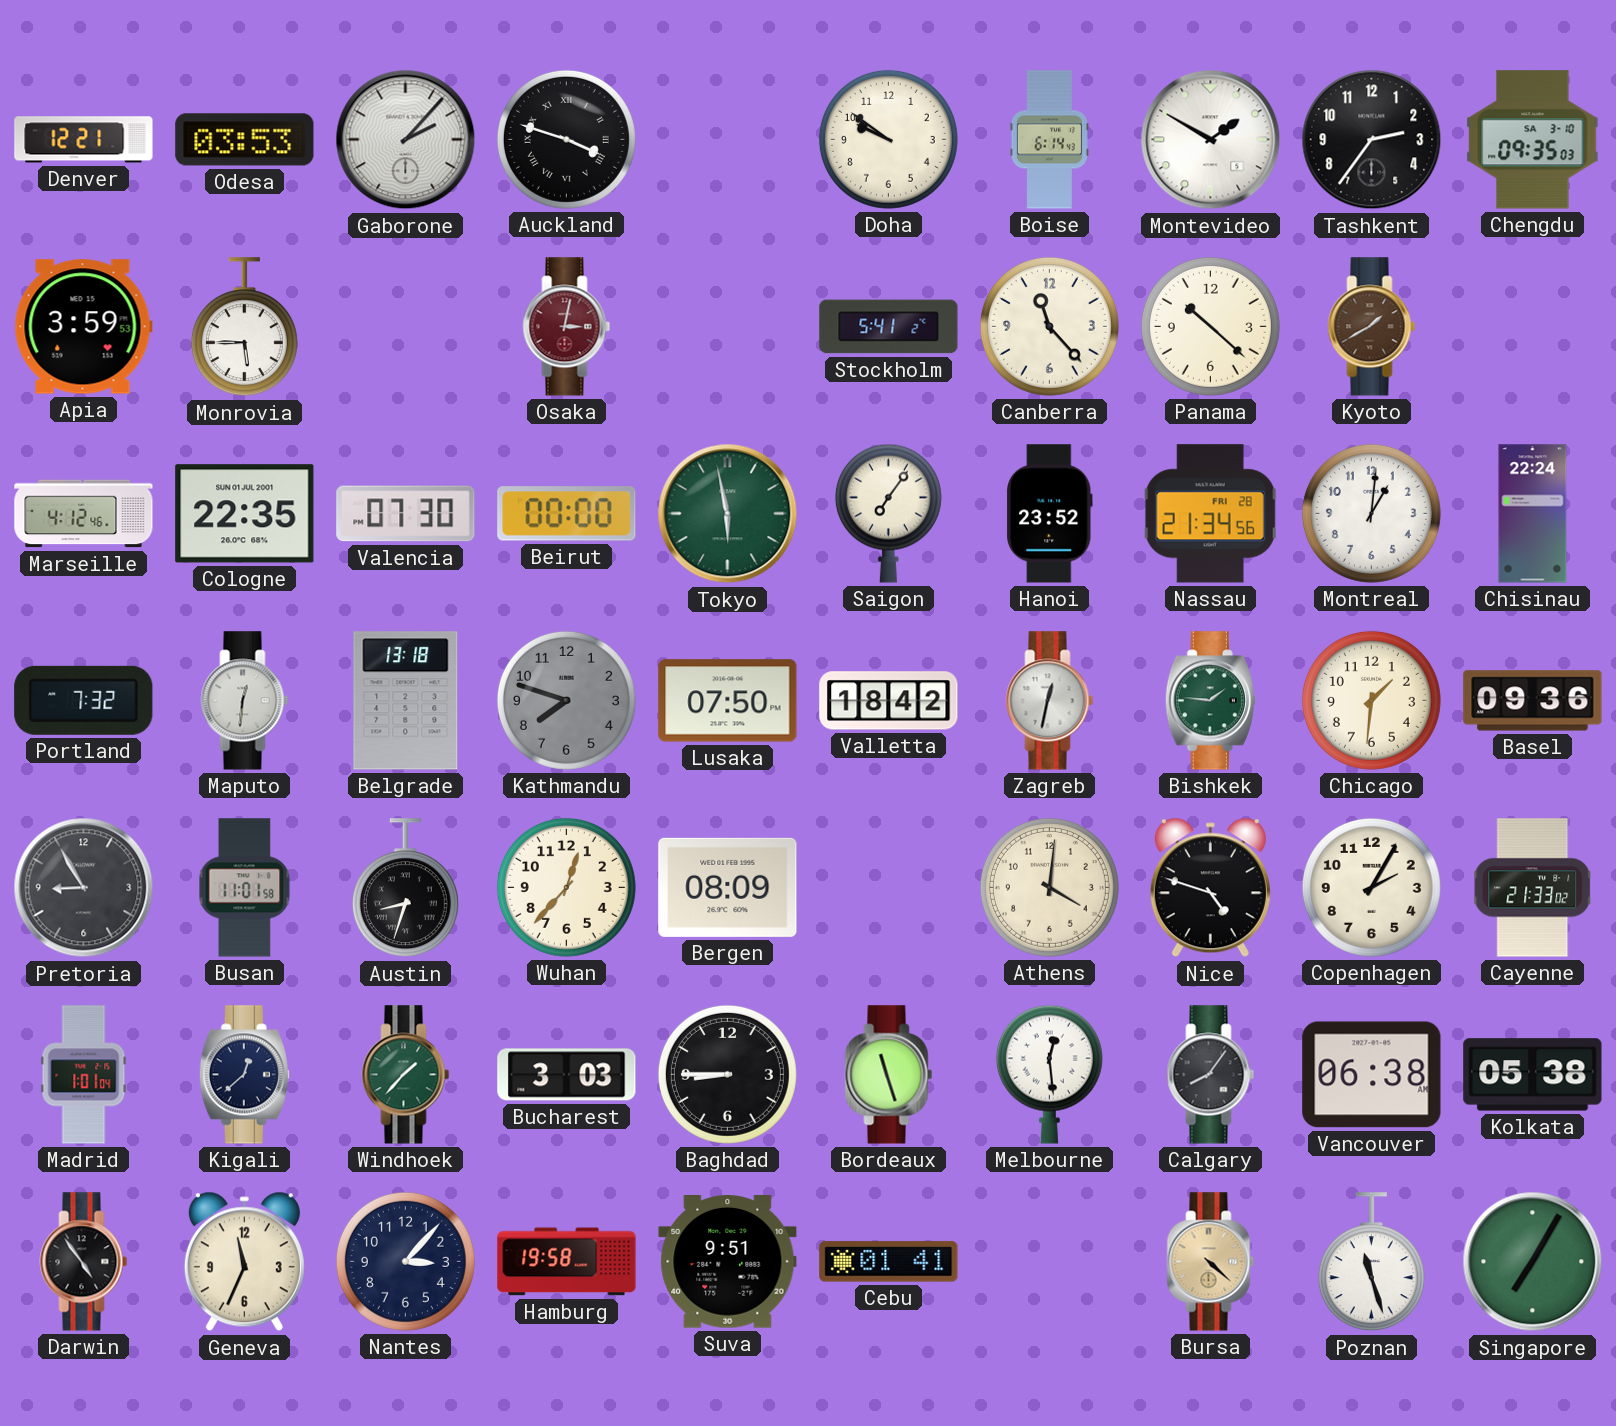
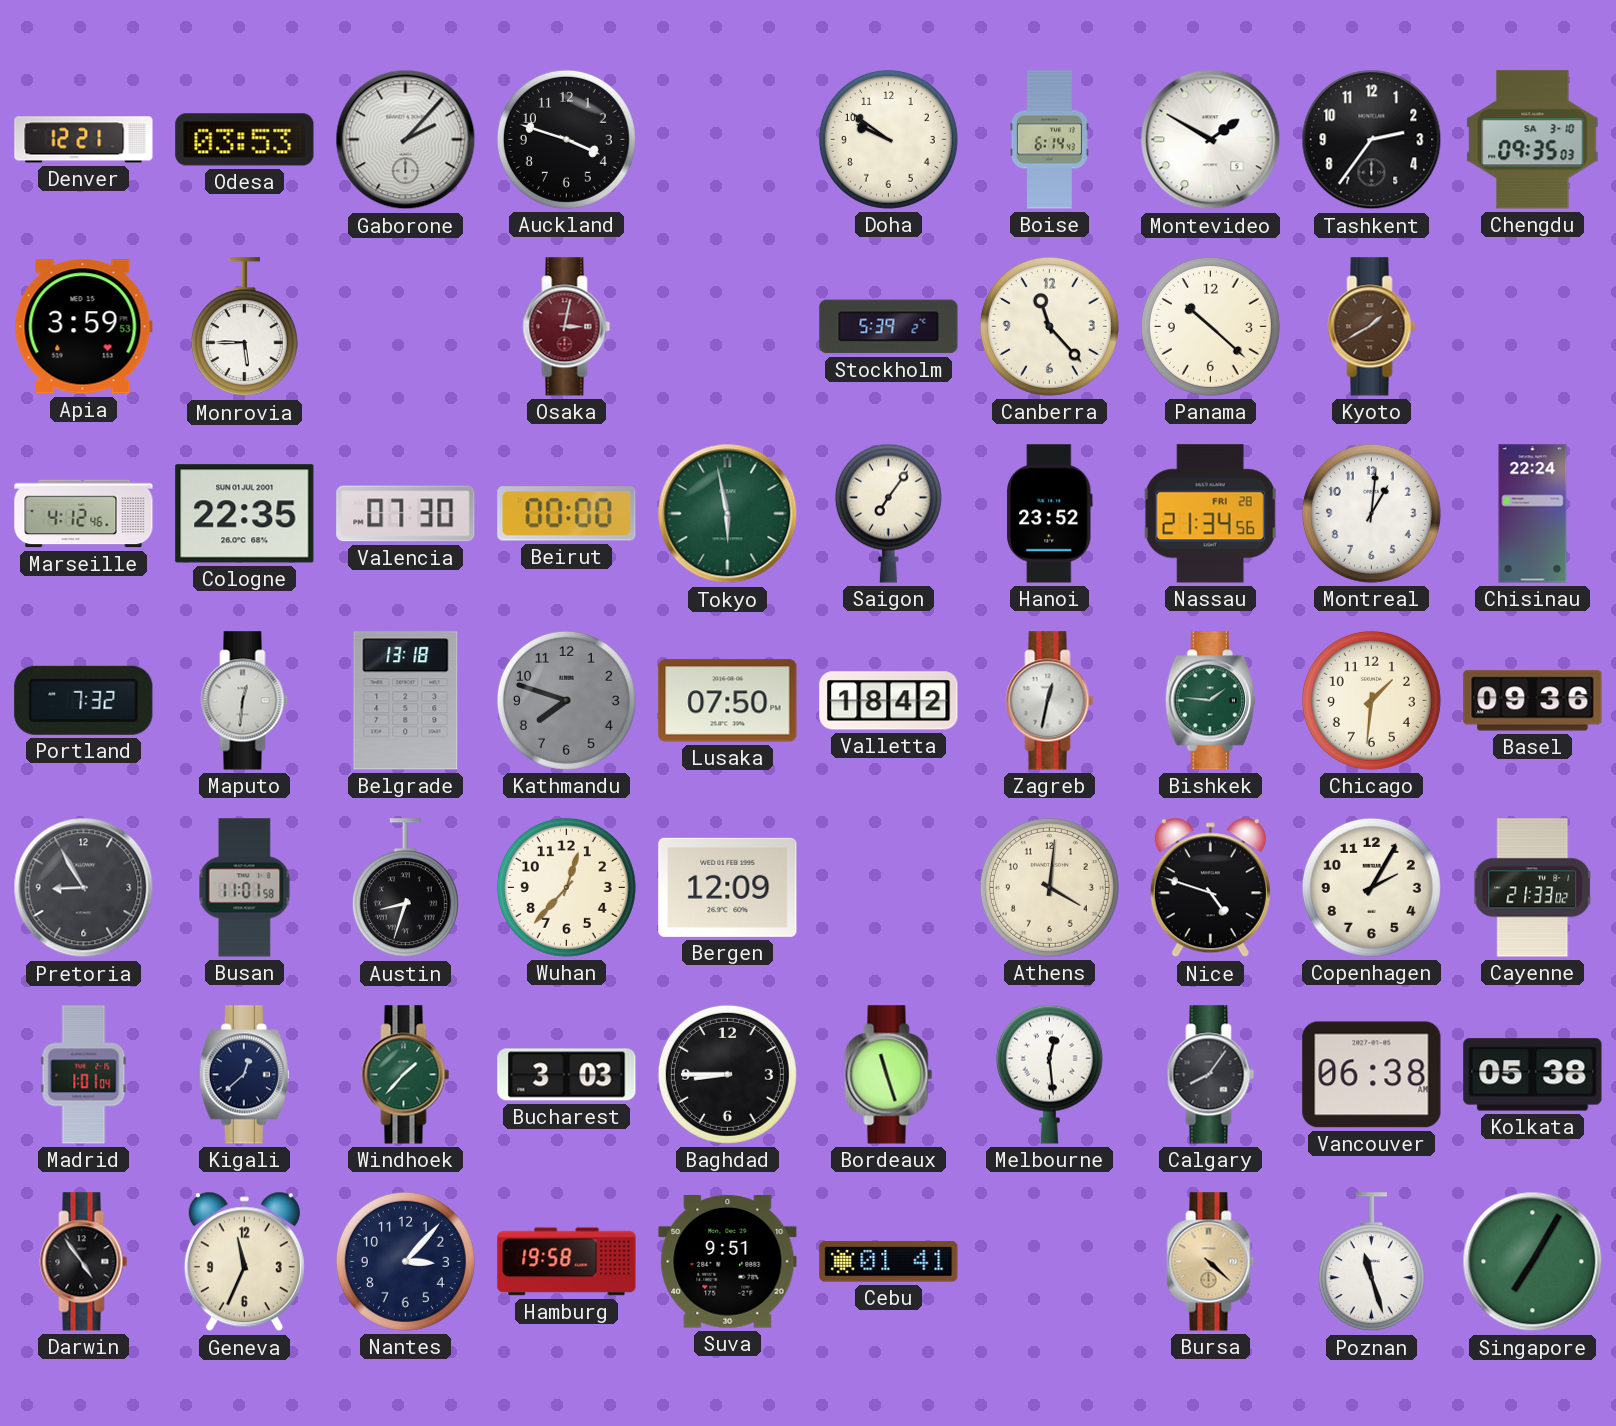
Auckland numerals: Roman -> Arabic (566, 139)
Stockholm: 5:41 -> 5:39 (889, 327)
Bergen: 08:09 -> 12:09 (728, 887)
